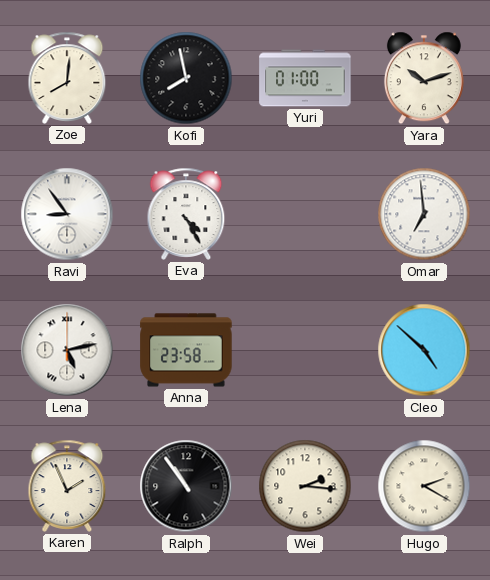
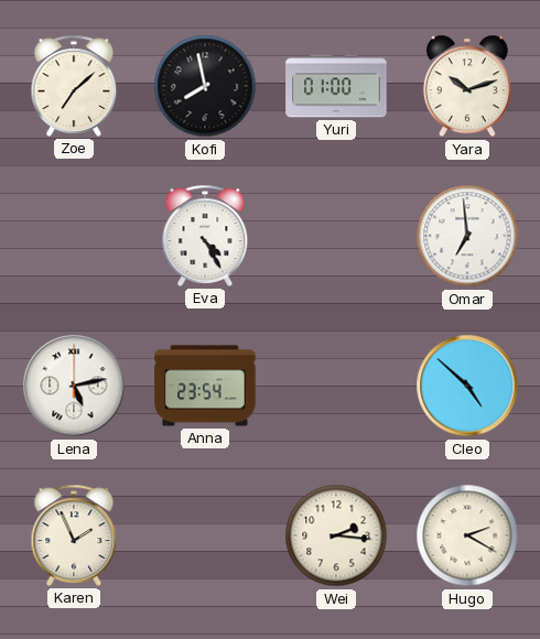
Zoe: 8:01 -> 7:08 (74, 86)
Ravi: 8:54 -> none (67, 214)
Anna: 23:58 -> 23:54 (205, 386)
Ralph: 10:54 -> none (186, 486)
